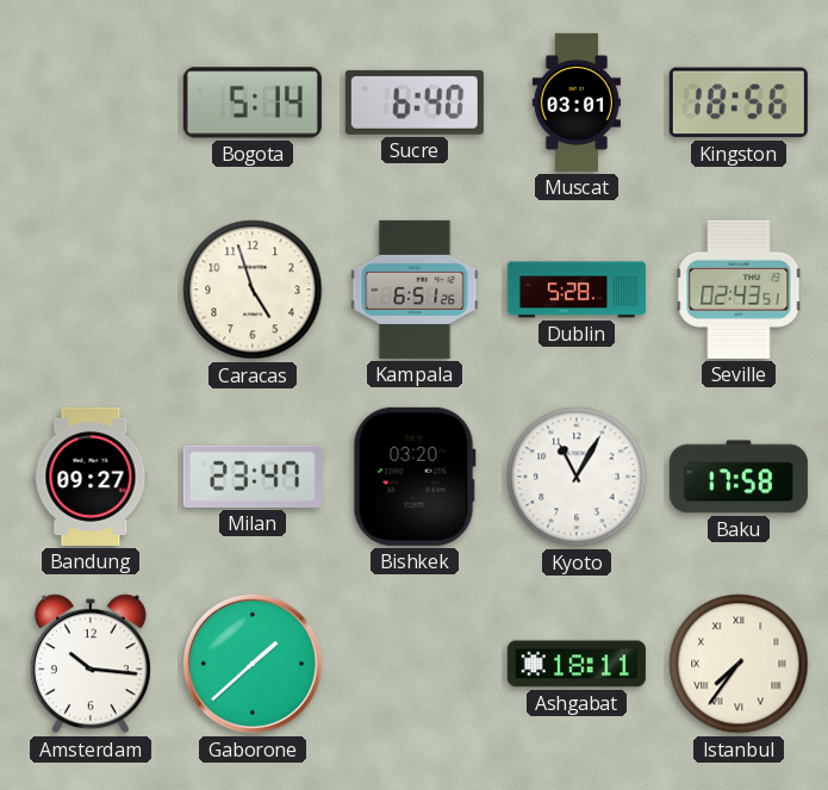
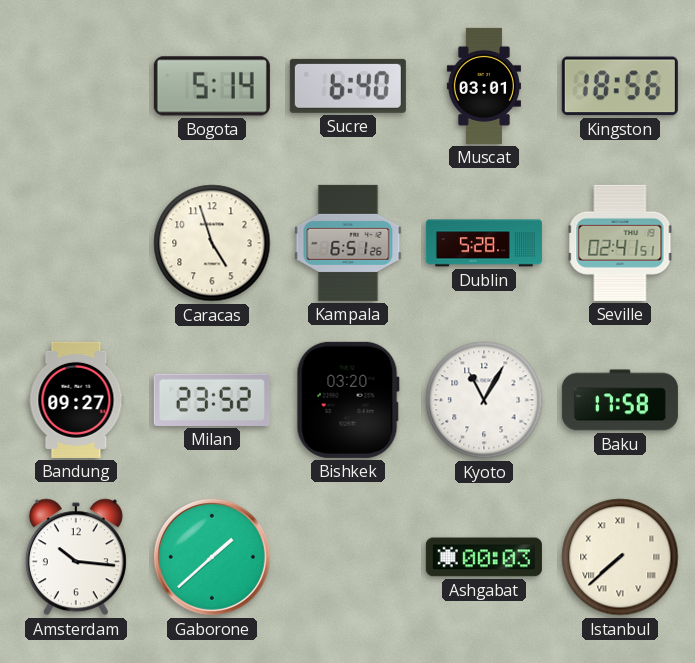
Seville: 02:43 -> 02:41 (620, 243)
Milan: 23:47 -> 23:52 (212, 400)
Ashgabat: 18:11 -> 00:03 (484, 557)
Istanbul: 7:36 -> 7:38 (620, 557)
